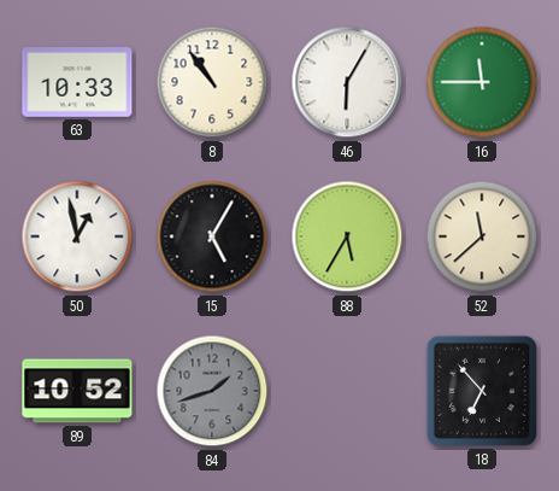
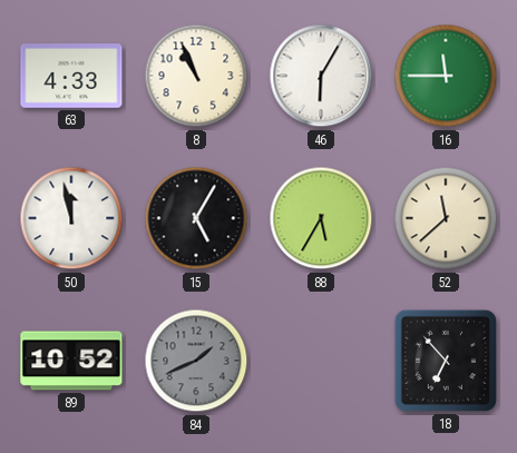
63: 10:33 -> 4:33 (71, 76)
8: 10:54 -> 10:56 (196, 76)
50: 12:58 -> 11:58 (71, 218)
84: 1:42 -> 1:41 (196, 361)
